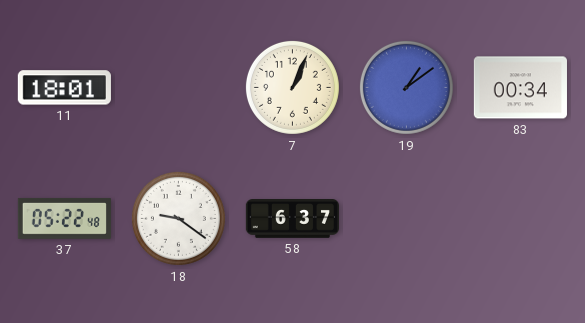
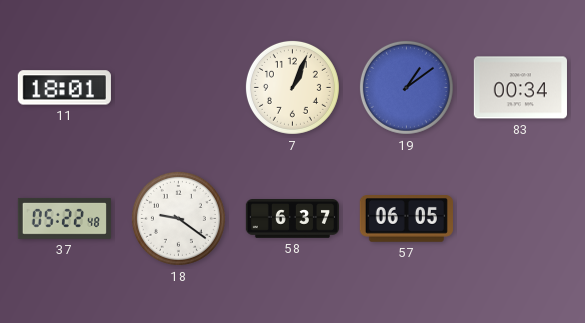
57: none -> 06:05 (406, 219)
